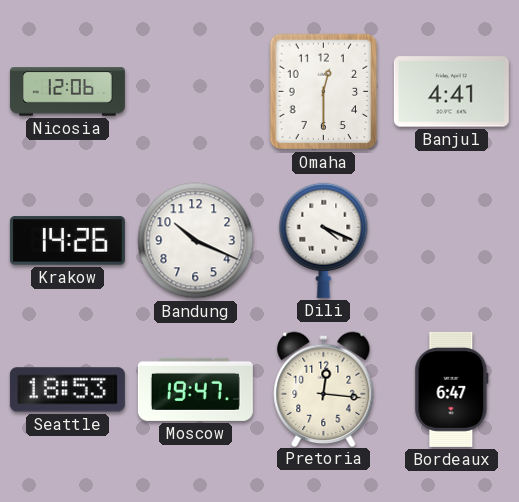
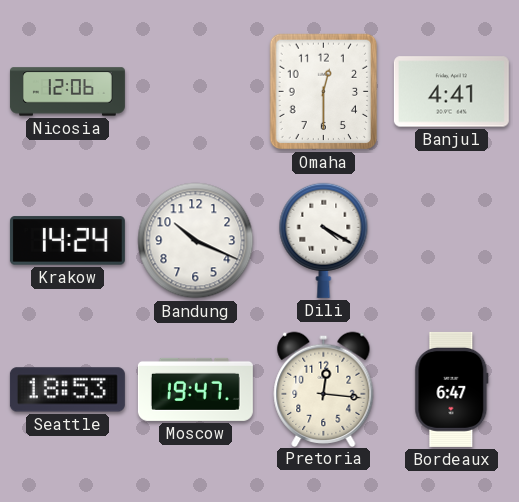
Krakow: 14:26 -> 14:24 (67, 241)
Dili: 4:19 -> 4:20 (324, 240)
